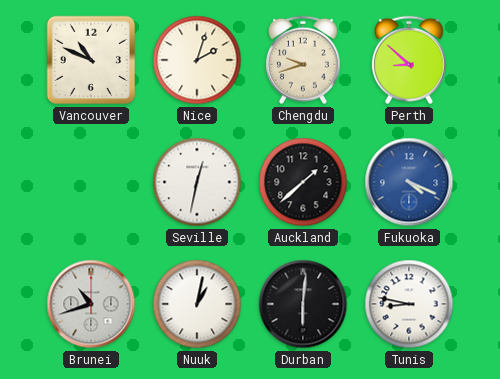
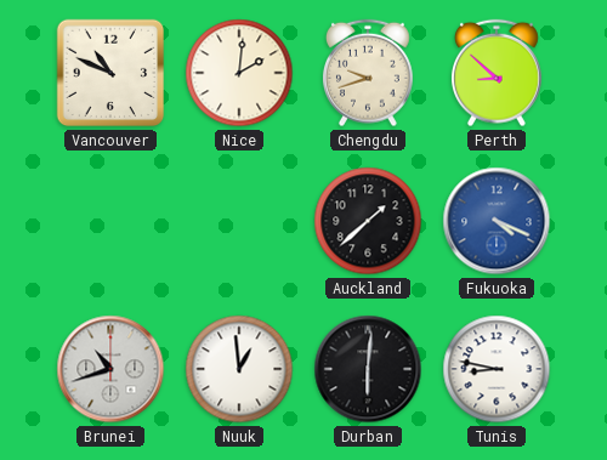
Nice: 2:03 -> 2:01 (239, 73)
Seville: 12:32 -> none (197, 182)
Nuuk: 1:02 -> 12:59 (239, 369)
